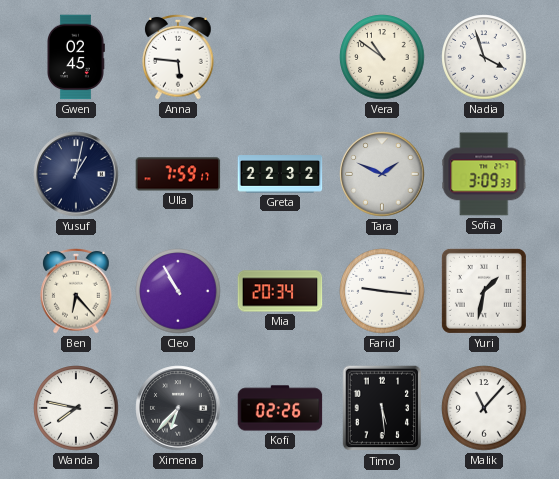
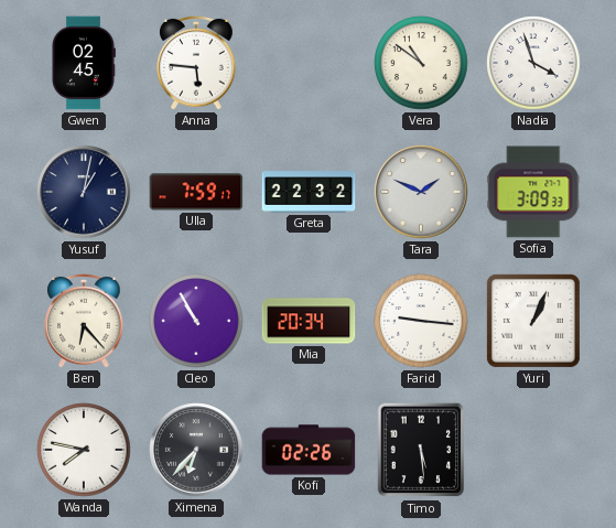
Yuri: 1:32 -> 1:04 (533, 321)
Malik: 11:07 -> none (484, 408)
